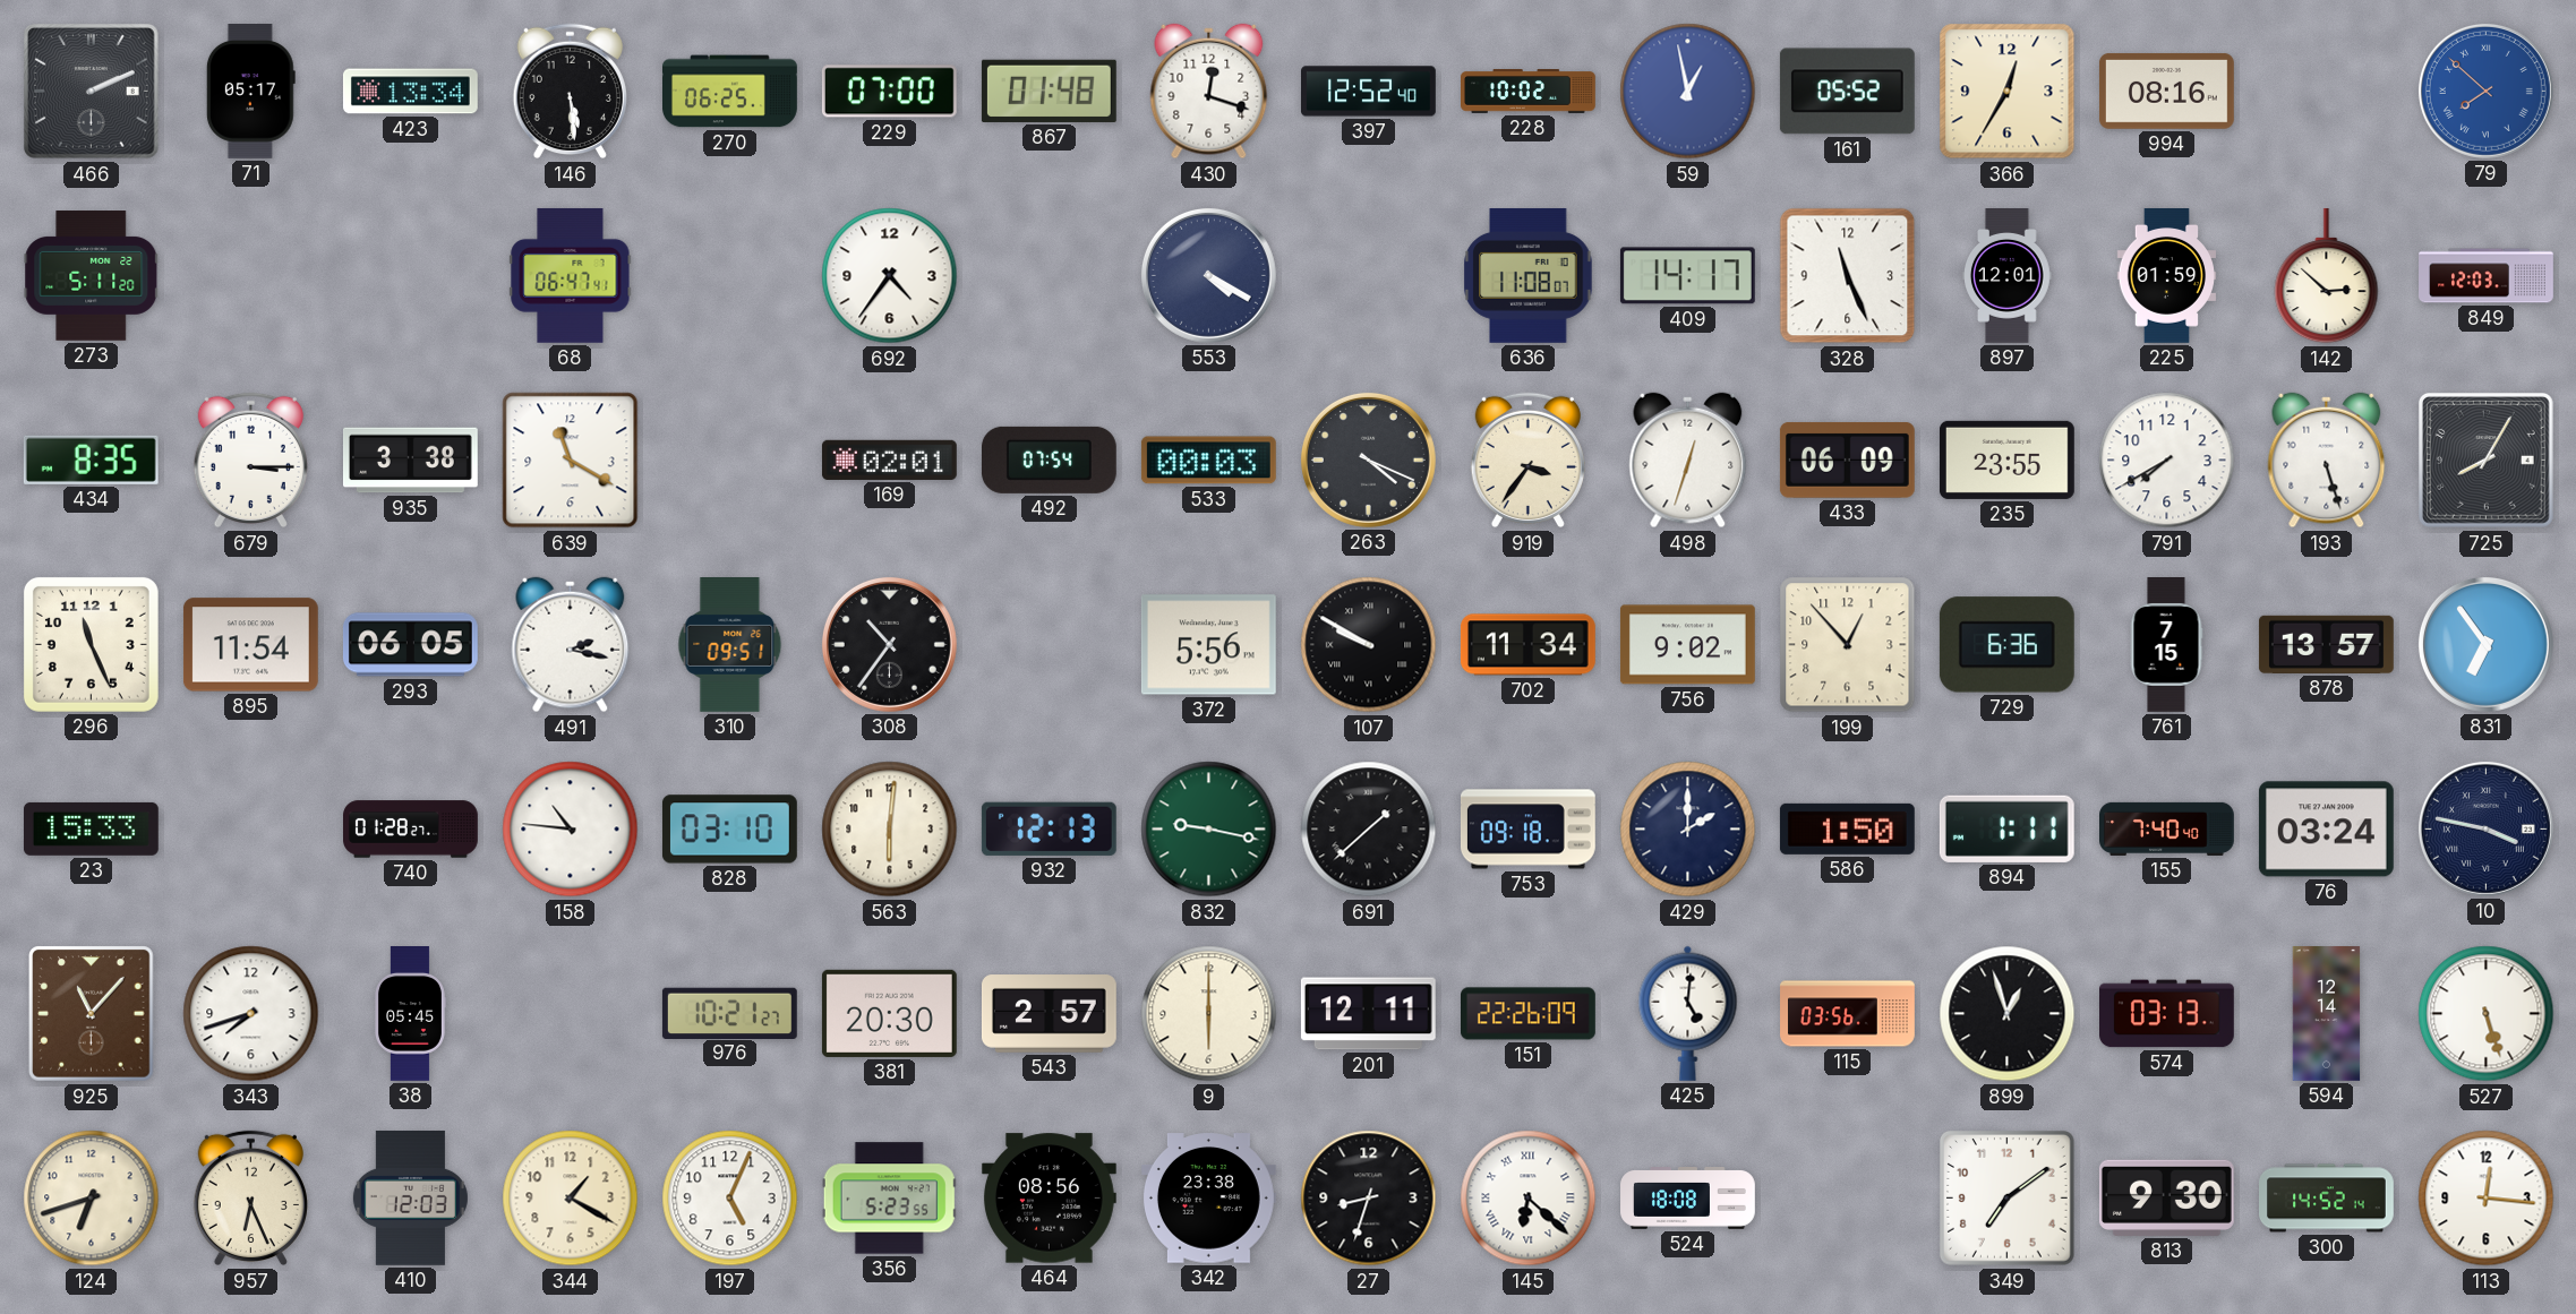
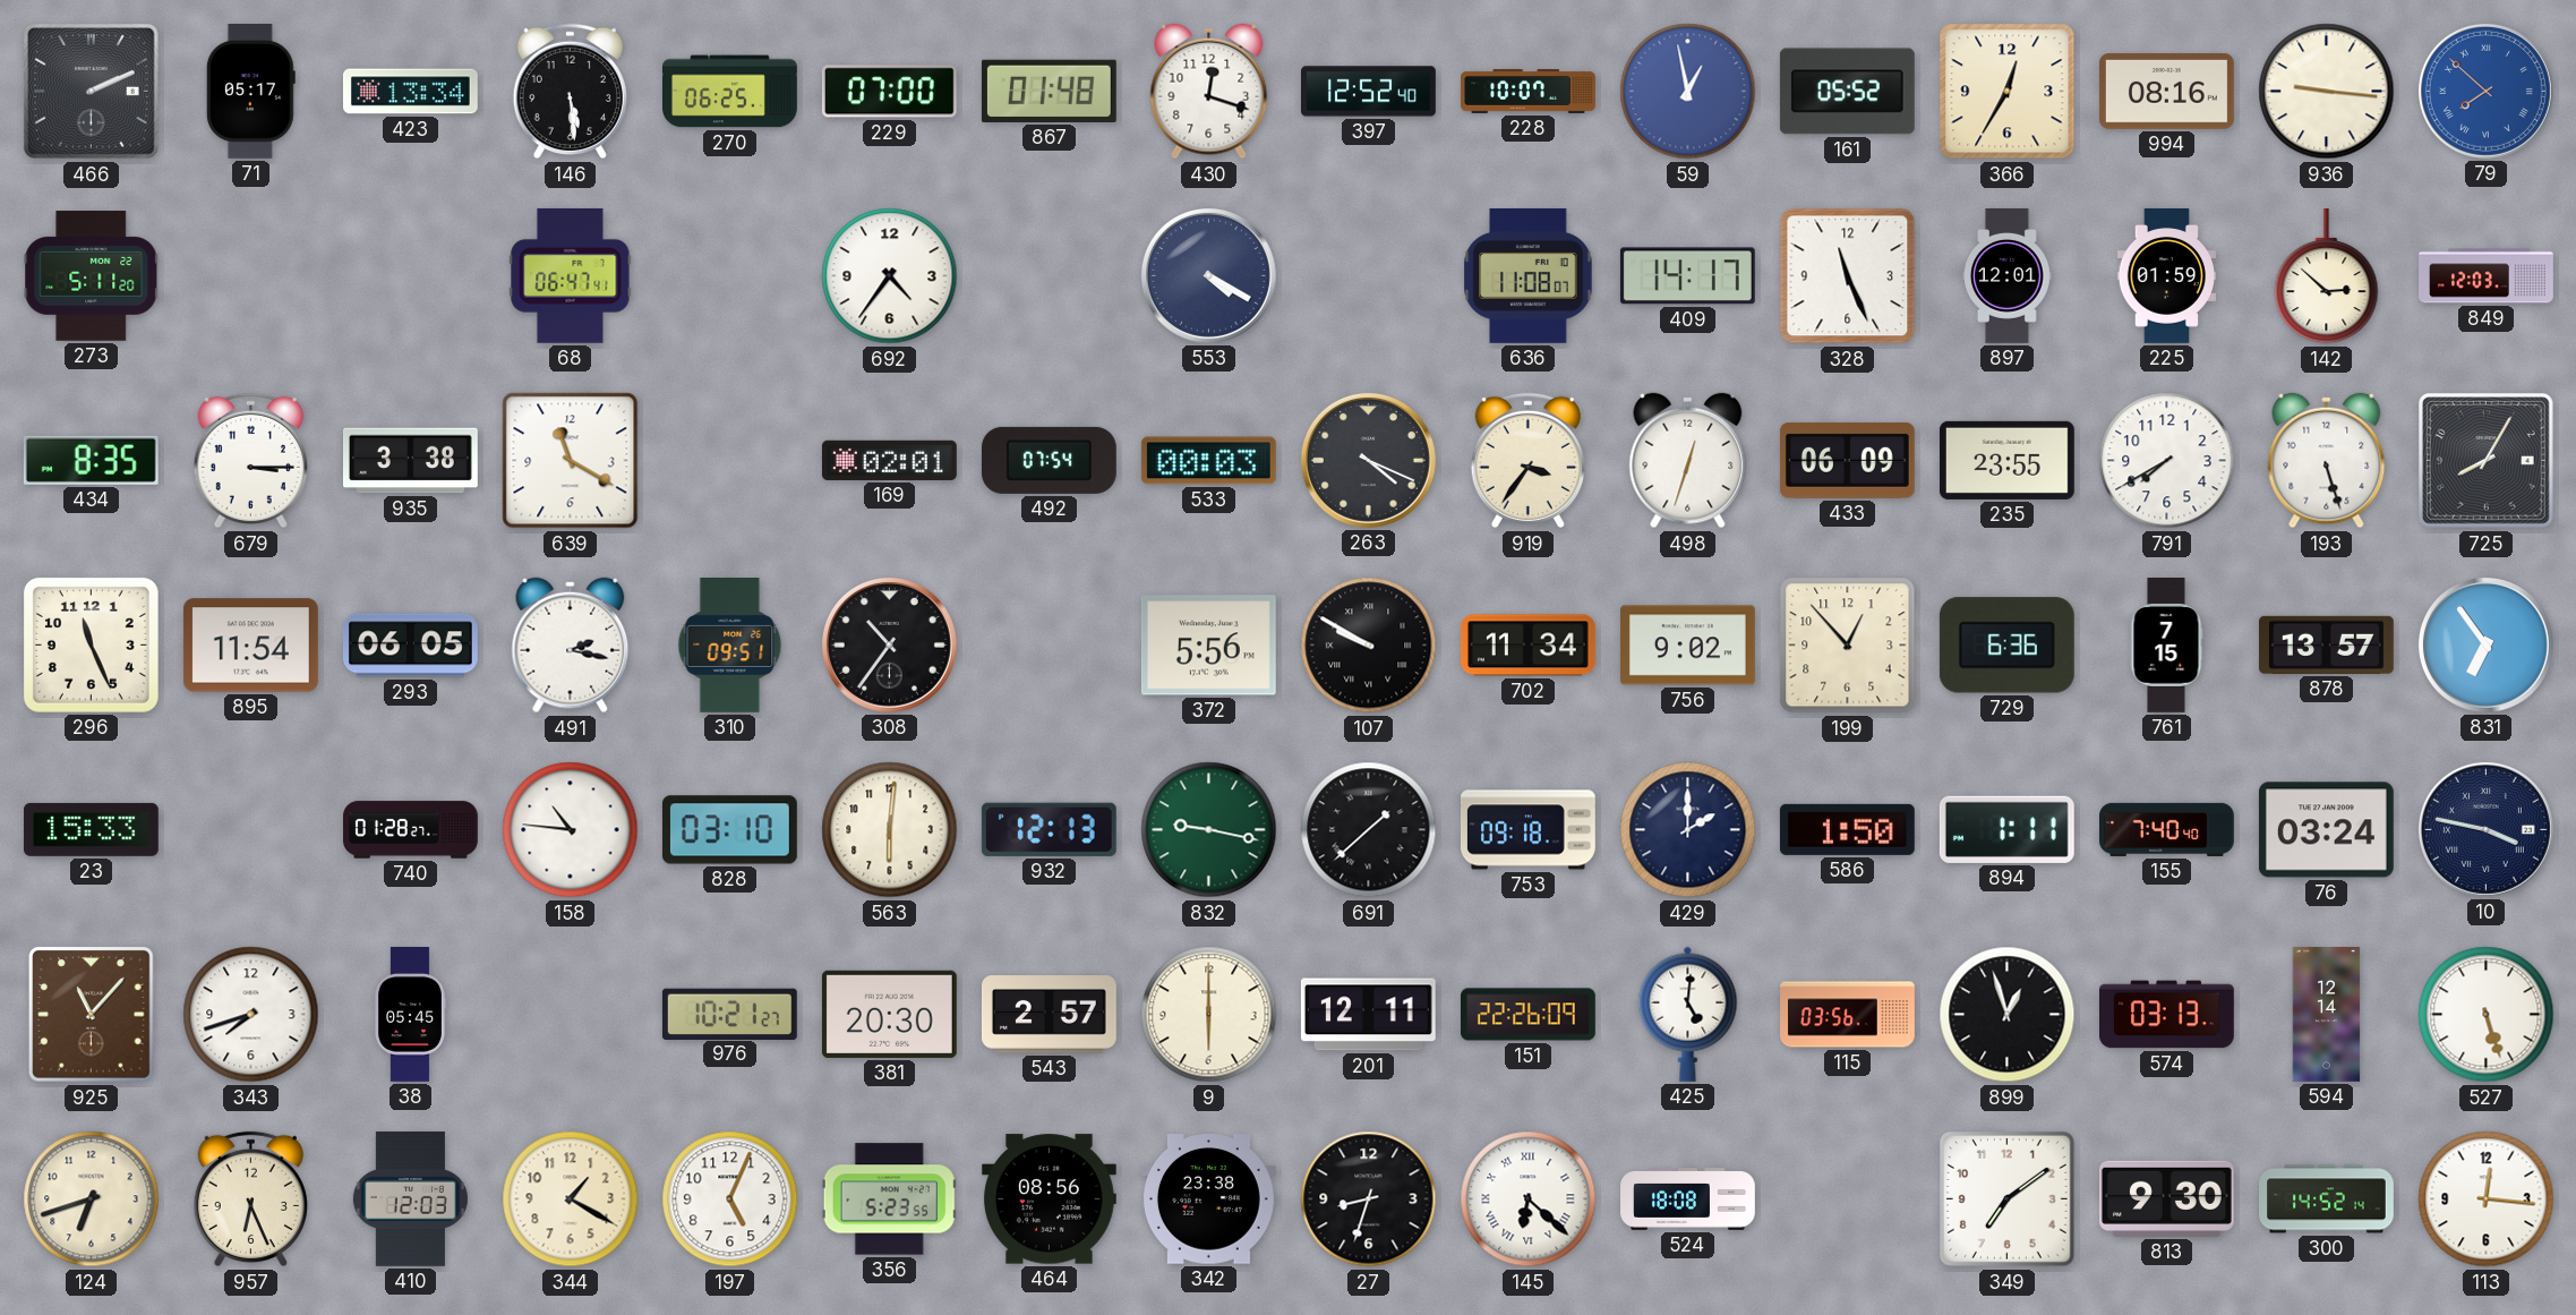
228: 10:02 -> 10:07 (1529, 92)
936: none -> 9:16 (2327, 92)
